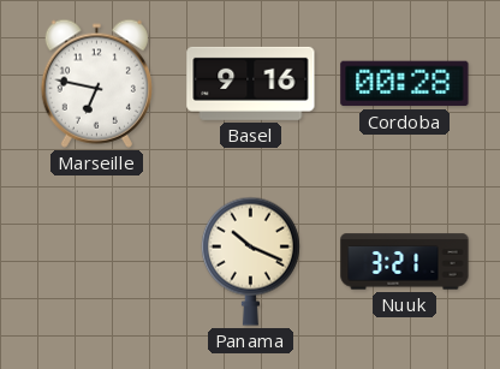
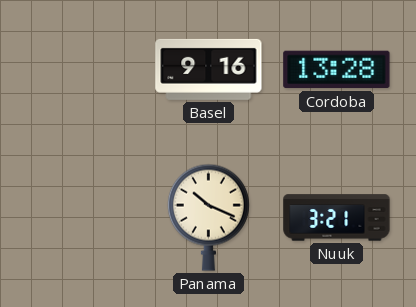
Marseille: 6:47 -> none (96, 83)
Cordoba: 00:28 -> 13:28 (337, 70)
